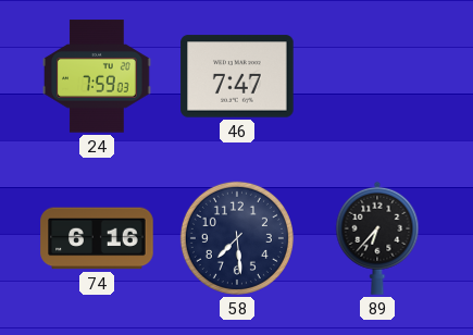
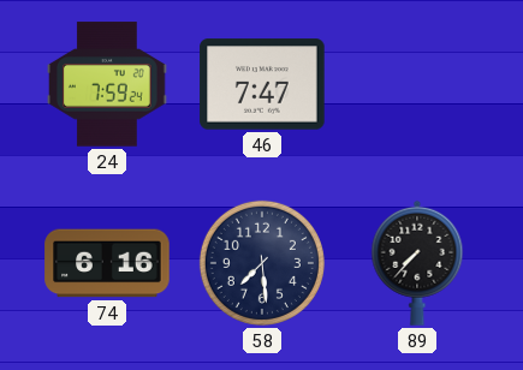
24: 7:59:03 -> 7:59:24 (108, 84)
89: 6:37 -> 7:37 (417, 263)
